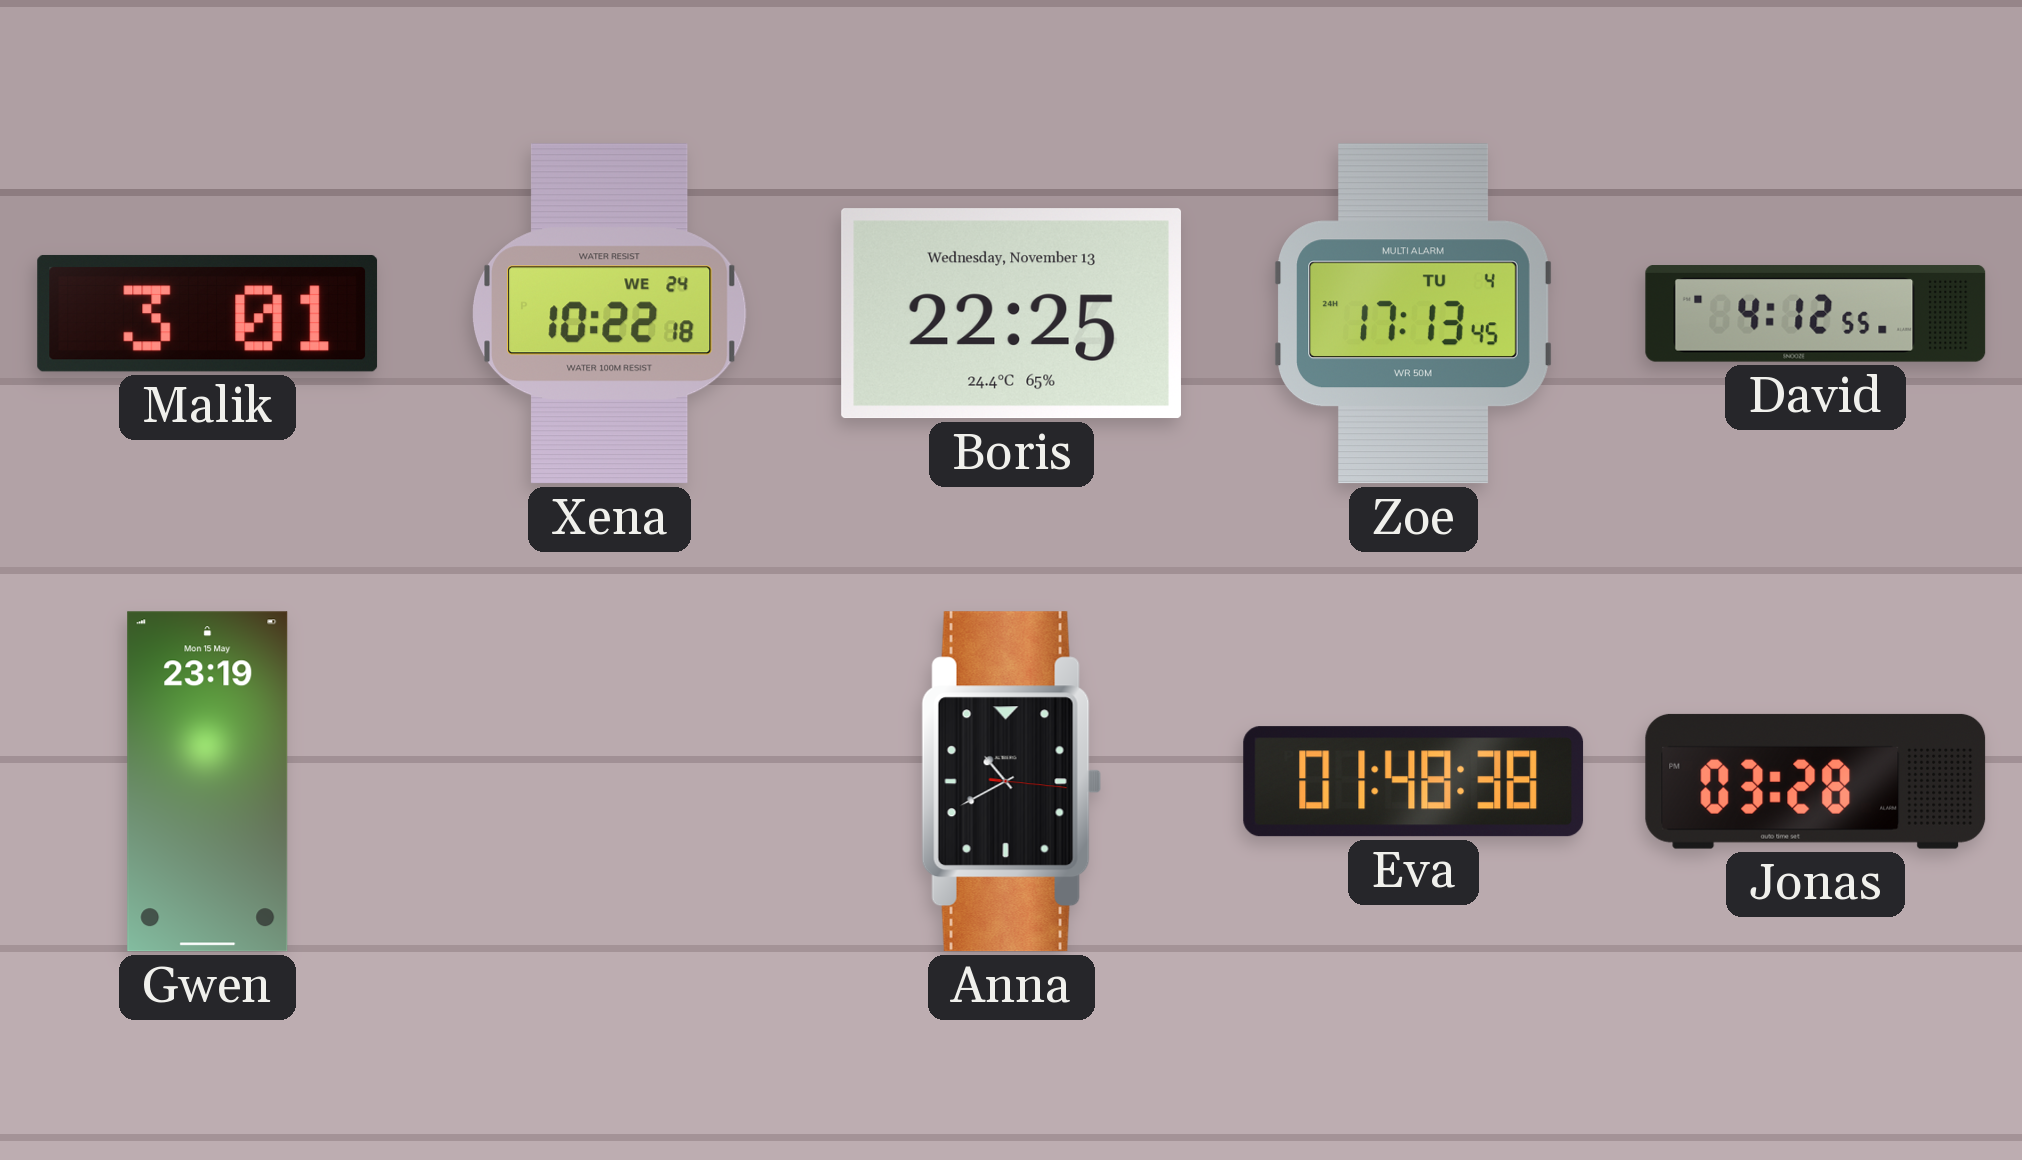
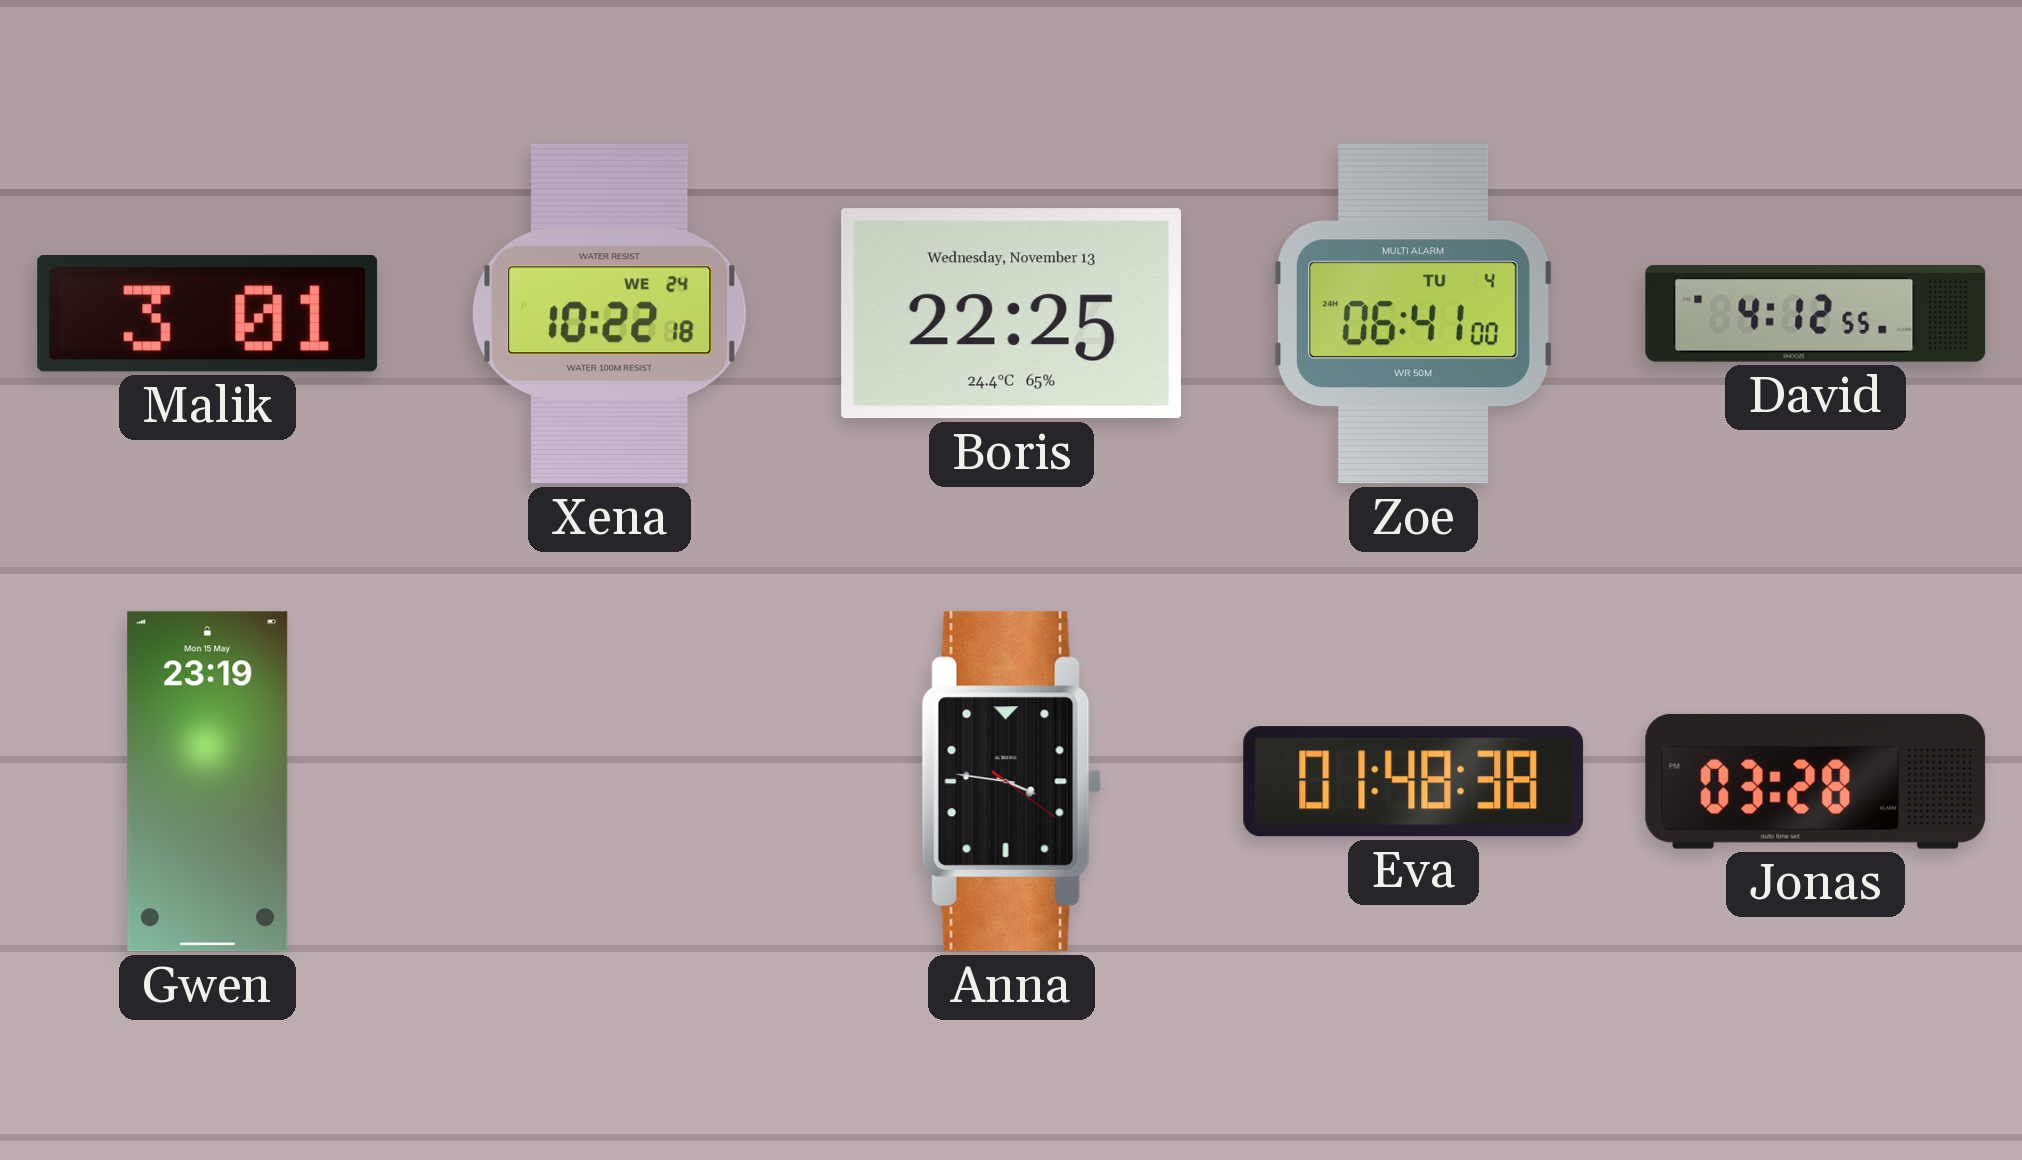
Zoe: 17:13 -> 06:41 (1413, 314)
Anna: 10:40 -> 3:46 (1011, 782)
